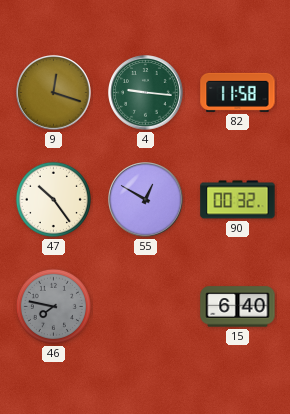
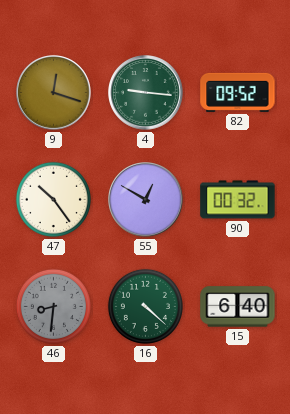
82: 11:58 -> 09:52 (238, 92)
46: 7:47 -> 8:31 (53, 306)
16: none -> 4:22 (145, 306)
